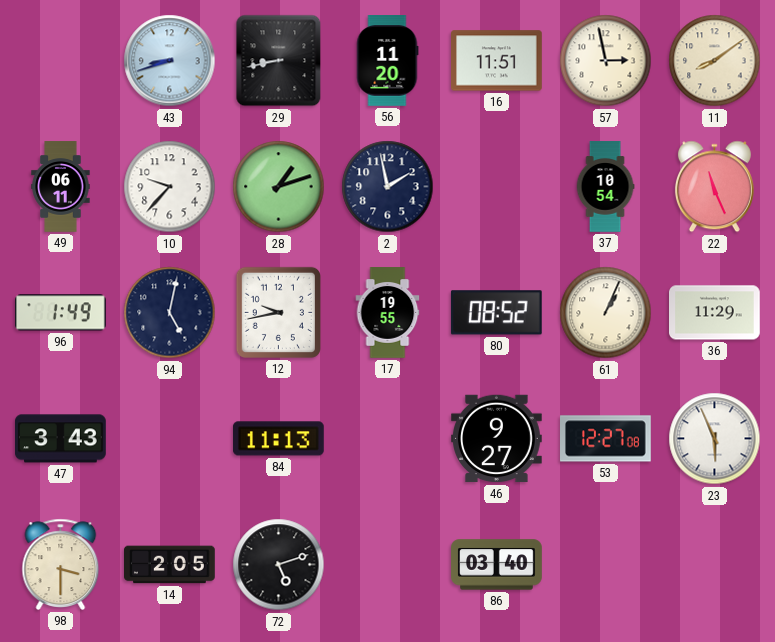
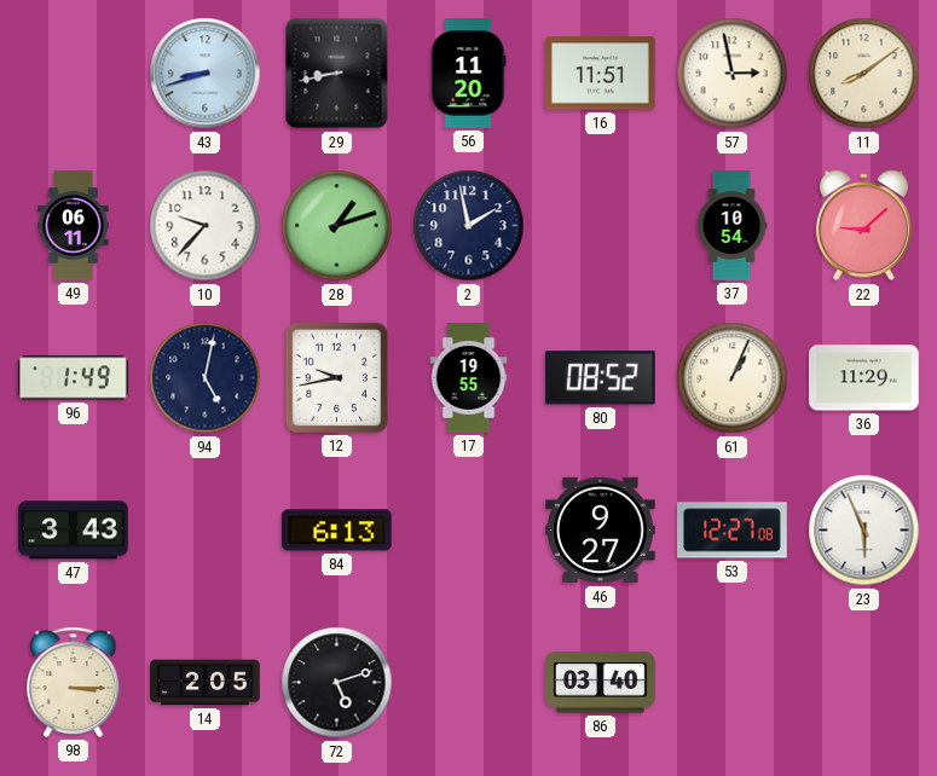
22: 11:26 -> 9:08 (863, 226)
84: 11:13 -> 6:13 (337, 531)
98: 3:30 -> 3:15 (74, 682)
